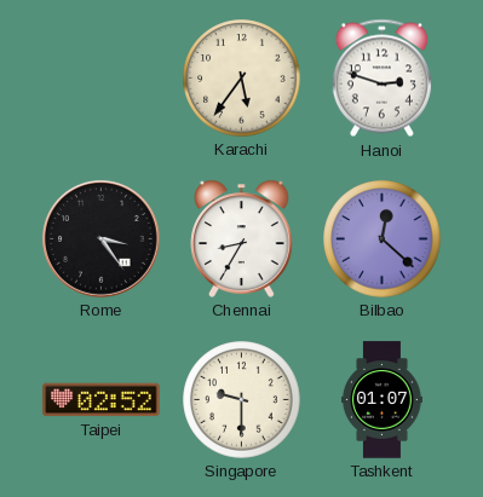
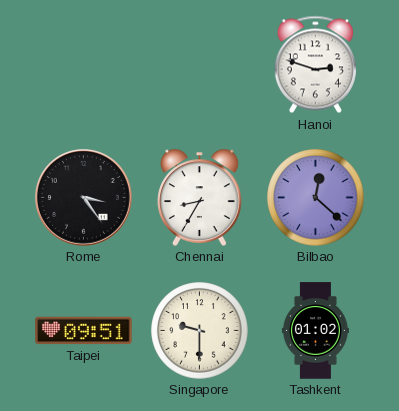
Karachi: 5:36 -> none (242, 79)
Taipei: 02:52 -> 09:51 (84, 331)
Tashkent: 01:07 -> 01:02 (315, 331)
